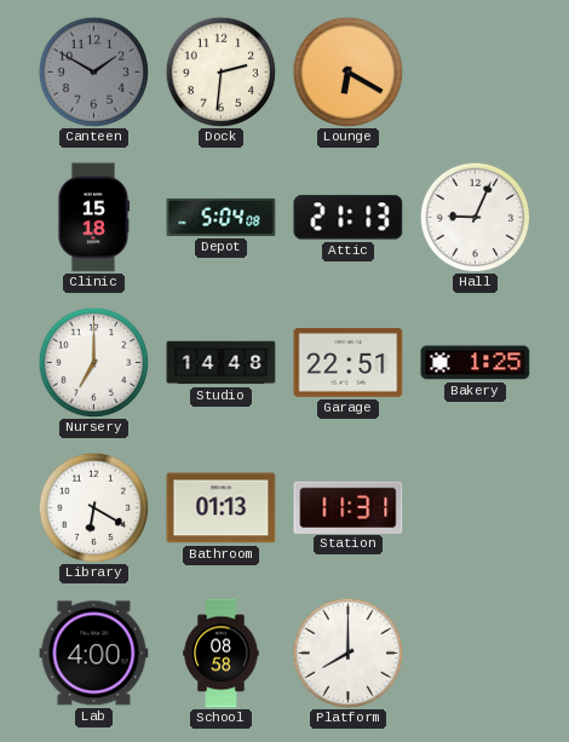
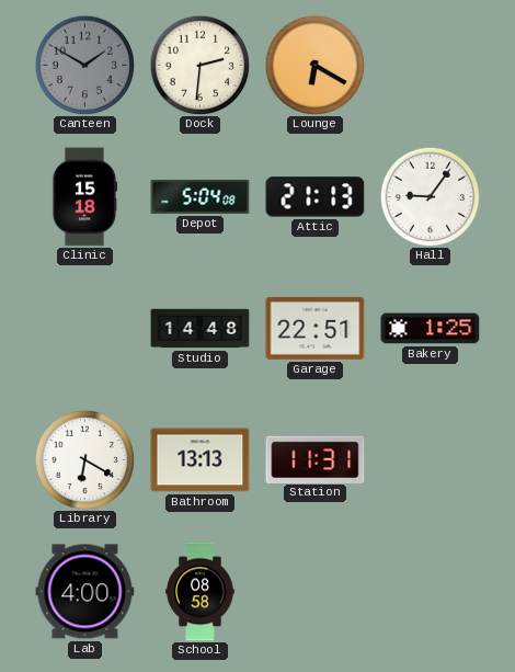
Hall: 9:04 -> 9:06 (430, 196)
Nursery: 7:00 -> none (93, 362)
Bathroom: 01:13 -> 13:13 (201, 460)
Platform: 8:00 -> none (347, 652)
